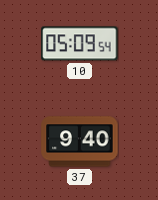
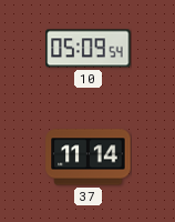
37: 9:40 -> 11:14 (89, 158)
